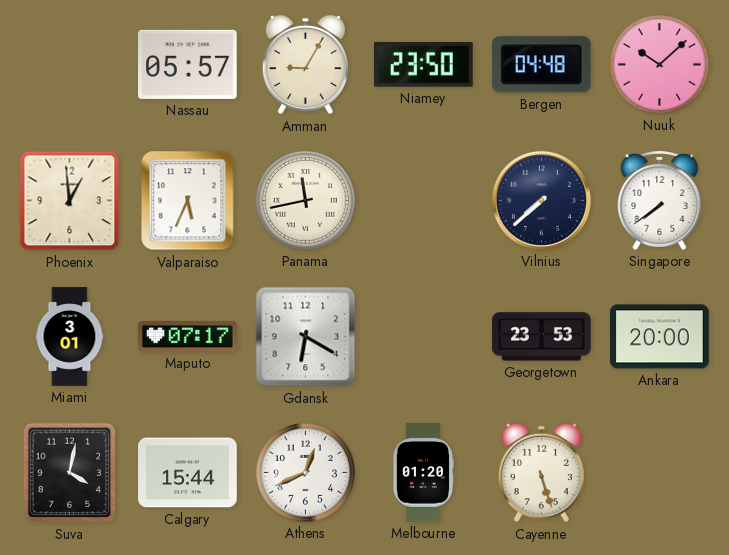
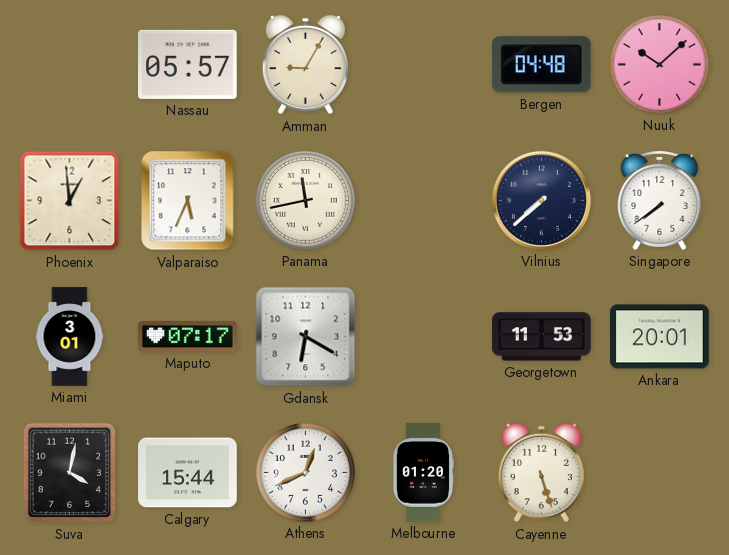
Niamey: 23:50 -> none (423, 65)
Georgetown: 23:53 -> 11:53 (542, 337)
Ankara: 20:00 -> 20:01 (660, 337)
